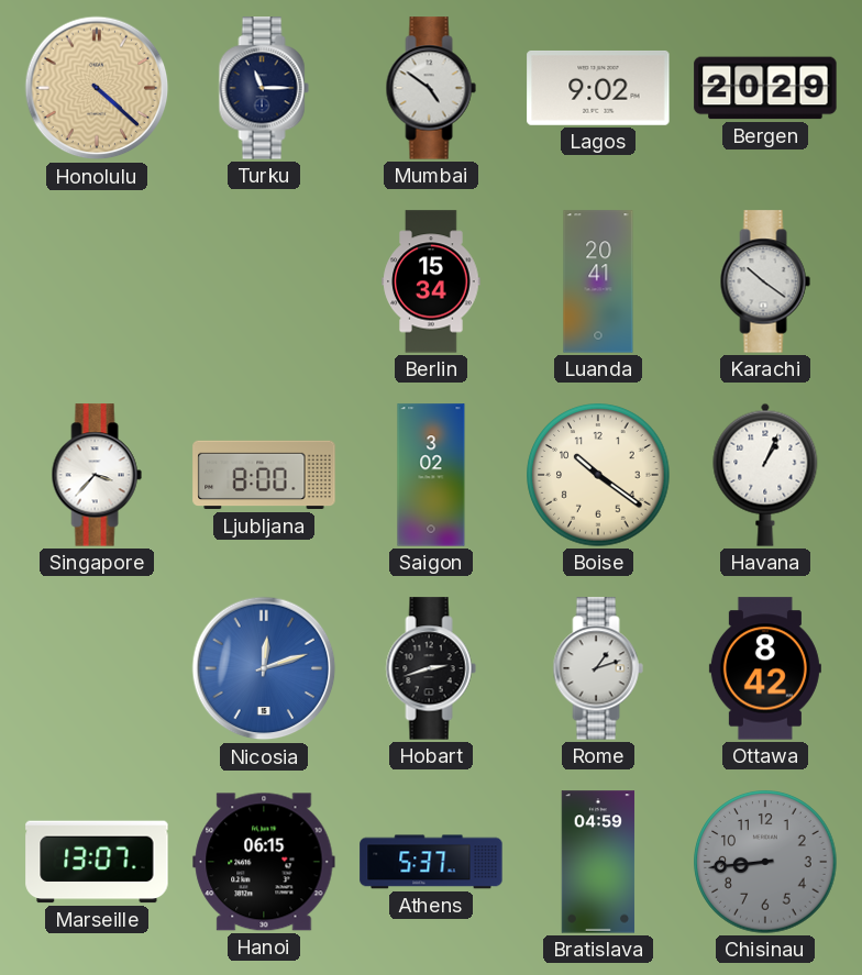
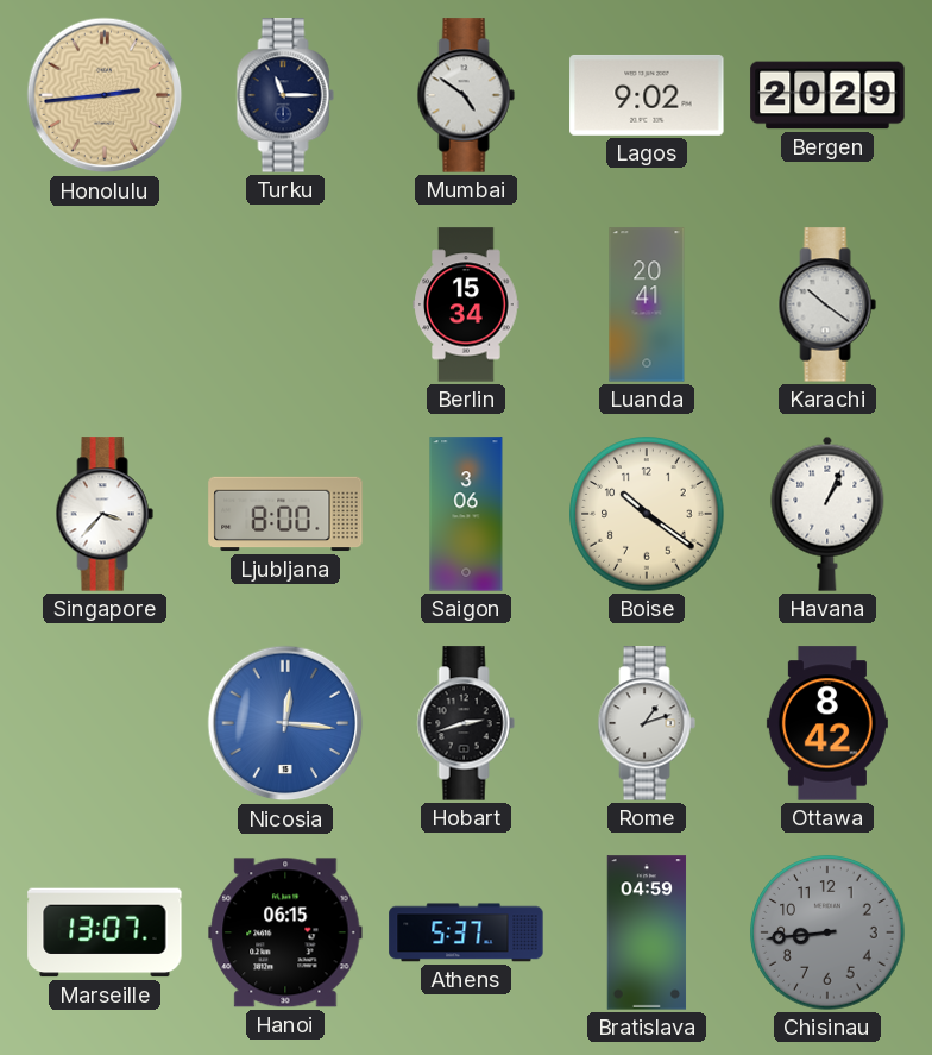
Honolulu: 4:22 -> 2:44 (105, 95)
Saigon: 3:02 -> 3:06 (466, 514)
Nicosia: 12:12 -> 12:16 (285, 723)
